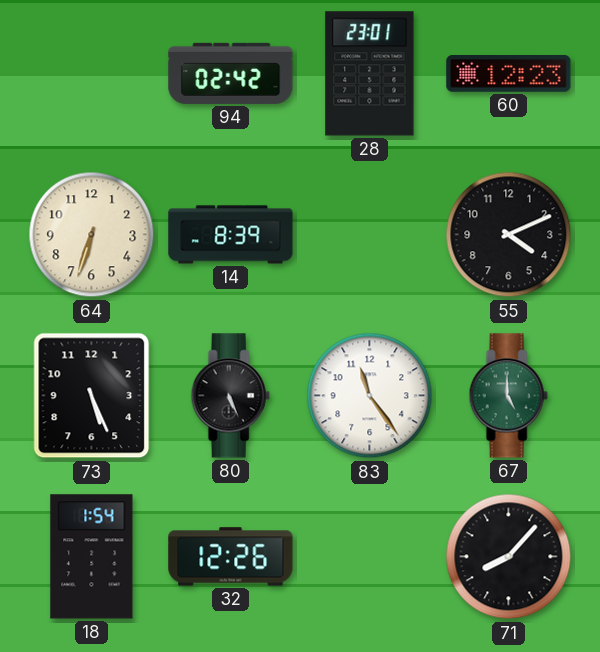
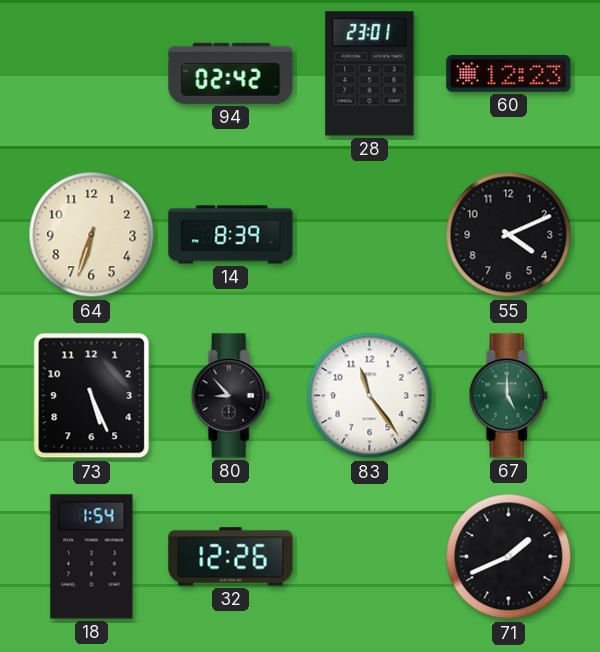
80: 5:26 -> 8:53 (230, 396)
71: 8:07 -> 1:41 (509, 557)
